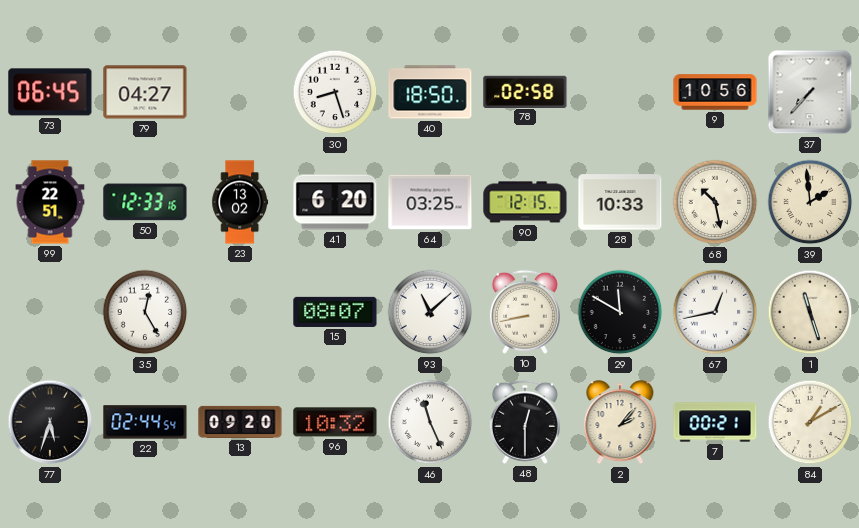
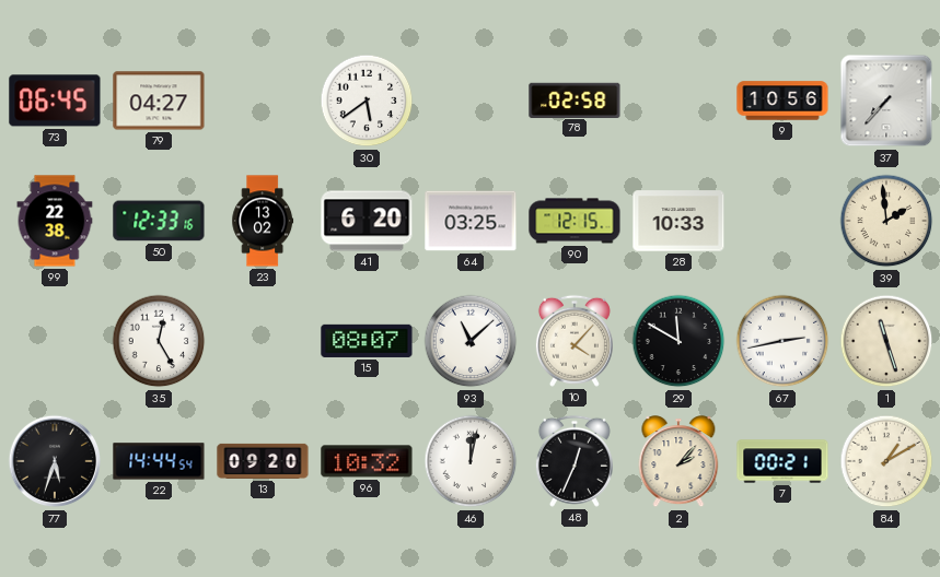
30: 8:27 -> 5:39 (367, 101)
40: 18:50 -> none (430, 92)
99: 22:51 -> 22:38 (55, 221)
68: 10:28 -> none (715, 202)
10: 8:43 -> 4:07 (575, 341)
67: 12:43 -> 2:43 (782, 341)
22: 02:44 -> 14:44 (159, 461)
46: 11:26 -> 12:02 (471, 461)
48: 12:30 -> 12:34 (575, 461)
